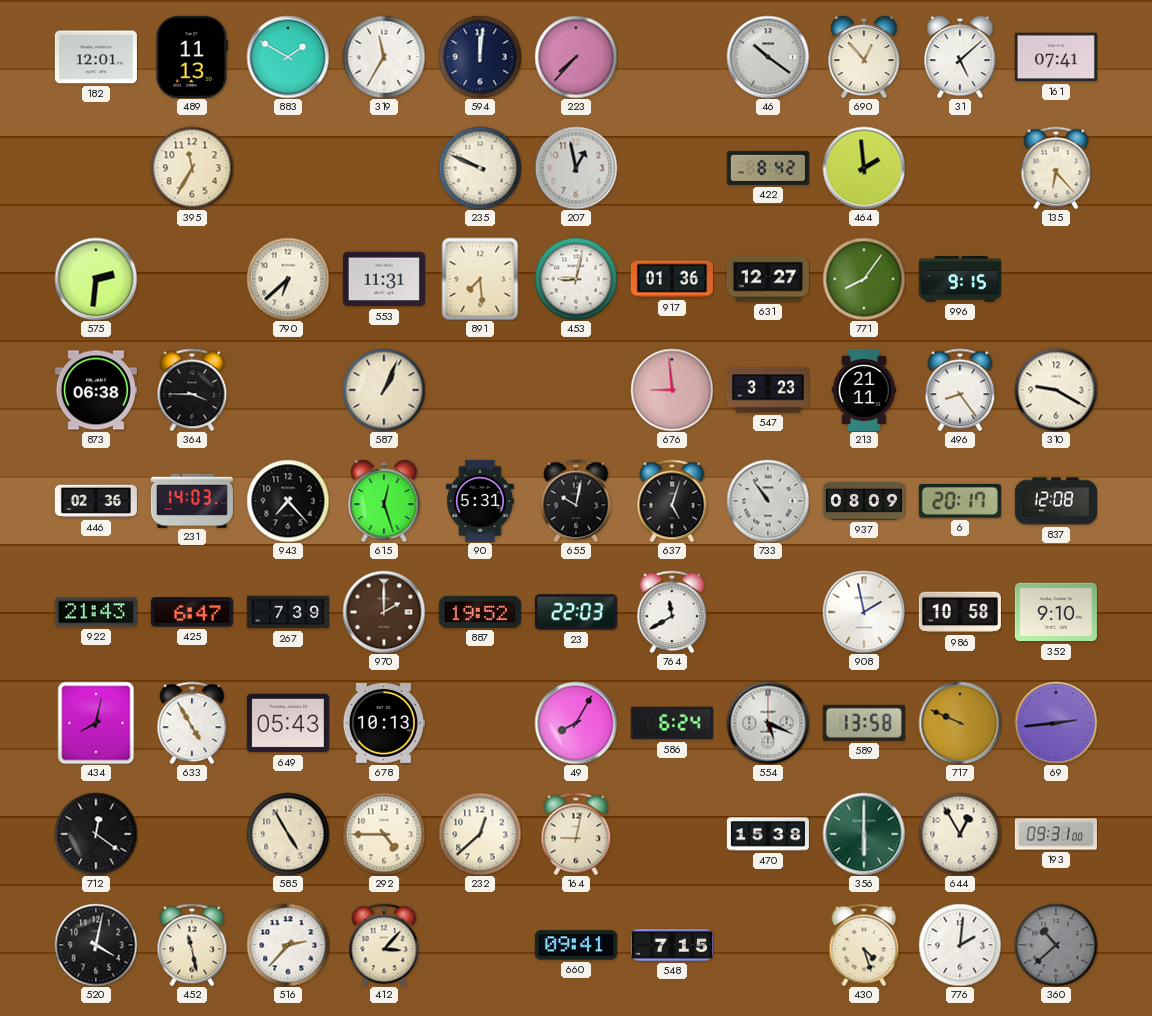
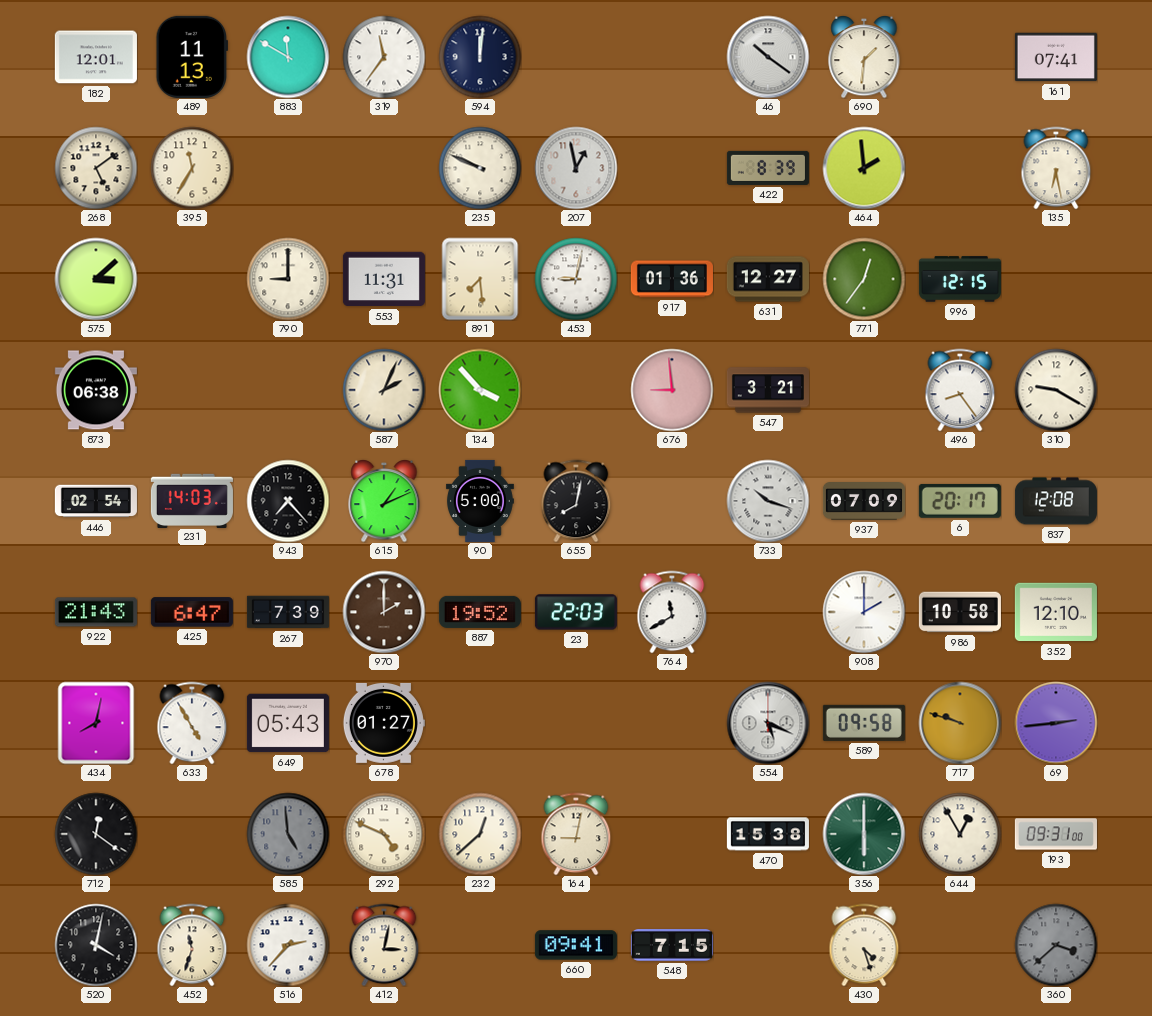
883: 1:50 -> 11:50 (288, 57)
319: 11:35 -> 11:36 (384, 57)
223: 7:37 -> none (576, 57)
690: 12:53 -> 1:31 (864, 57)
31: 5:08 -> none (960, 57)
268: none -> 5:09 (96, 168)
422: 8:42 -> 8:39 (768, 168)
135: 6:23 -> 6:28 (1056, 168)
575: 2:31 -> 3:08 (96, 279)
790: 6:38 -> 9:00 (288, 279)
771: 8:06 -> 12:36 (864, 279)
996: 9:15 -> 12:15 (960, 279)
364: 3:45 -> none (192, 390)
587: 1:04 -> 2:04 (384, 390)
134: none -> 3:53 (480, 390)
547: 3:23 -> 3:21 (768, 390)
213: 21:11 -> none (864, 390)
446: 02:36 -> 02:54 (96, 501)
615: 12:27 -> 1:11 (384, 501)
90: 5:31 -> 5:00 (480, 501)
655: 10:02 -> 8:02 (576, 501)
637: 5:03 -> none (672, 501)
733: 10:54 -> 10:18 (768, 501)
937: 08:09 -> 07:09 (864, 501)
908: 1:58 -> 2:00 (864, 612)
352: 9:10 -> 12:10 (1056, 612)
678: 10:13 -> 01:27 (384, 723)
49: 8:05 -> none (576, 723)
586: 6:24 -> none (672, 723)
589: 13:58 -> 09:58 (864, 723)
717: 9:49 -> 9:48 (960, 723)
585: 4:55 -> 4:59 (288, 834)
585 dial: cream -> grey (288, 834)
292: 4:45 -> 4:49 (384, 834)
452: 11:28 -> 11:33 (192, 945)
412: 3:07 -> 3:02 (384, 945)
776: 2:01 -> none (960, 945)
360: 10:38 -> 3:38 (1056, 945)
